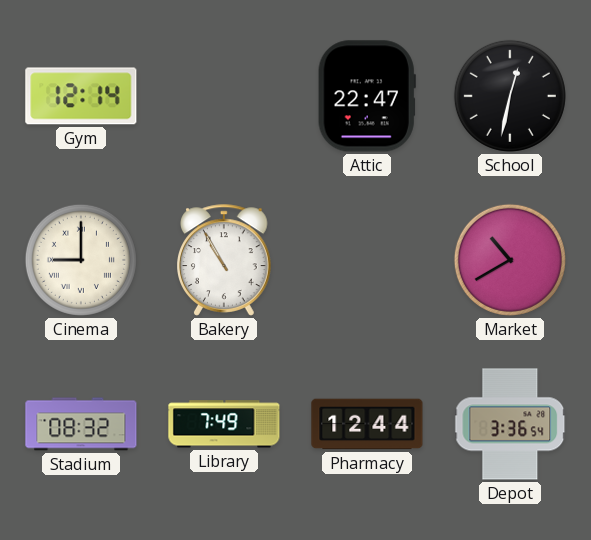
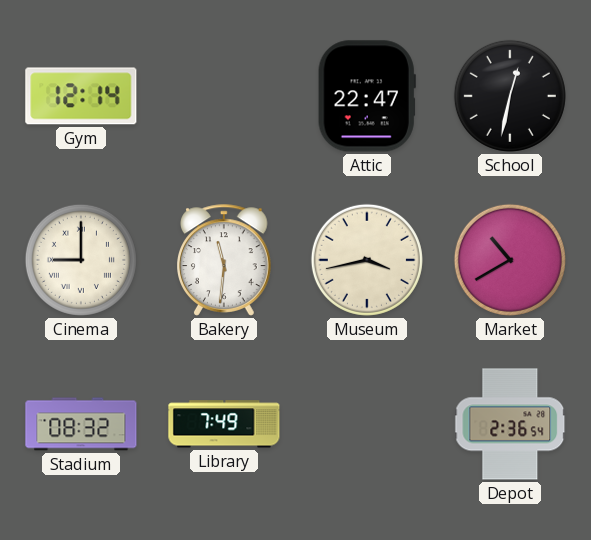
Bakery: 10:55 -> 11:31 (225, 260)
Museum: none -> 3:43 (367, 260)
Pharmacy: 12:44 -> none (367, 424)
Depot: 3:36 -> 2:36 (510, 424)
